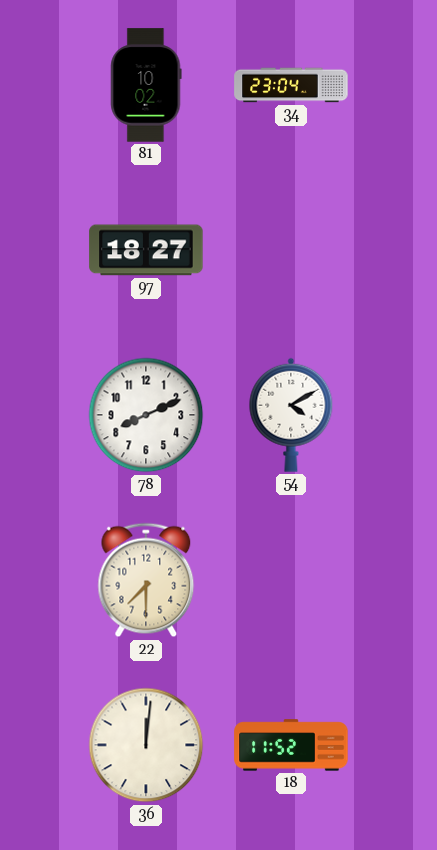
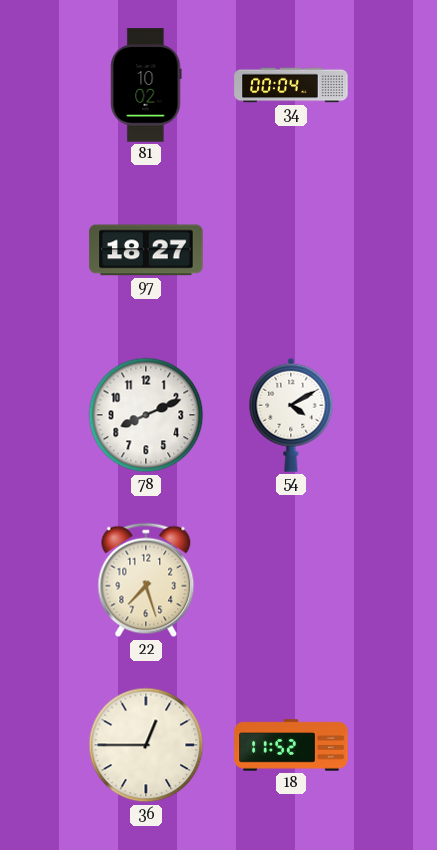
34: 23:04 -> 00:04 (291, 85)
22: 7:30 -> 7:27 (146, 580)
36: 12:01 -> 12:45 (146, 745)
